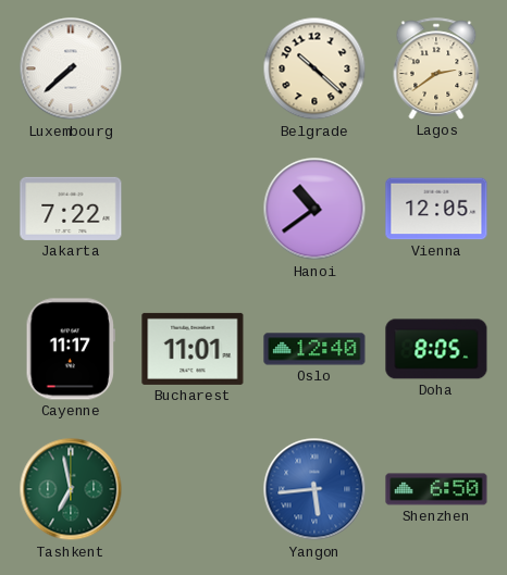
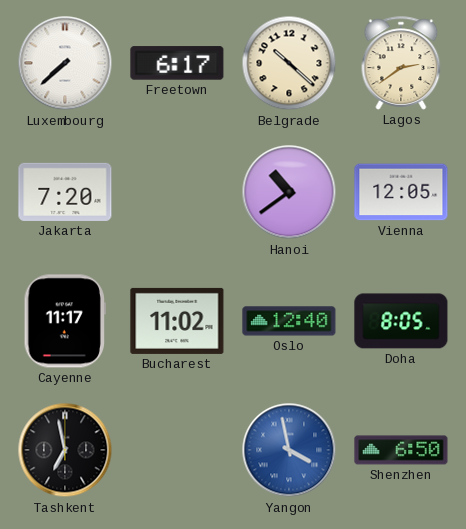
Freetown: none -> 6:17 (177, 63)
Jakarta: 7:22 -> 7:20 (65, 192)
Bucharest: 11:01 -> 11:02 (177, 321)
Tashkent dial: green -> black (65, 450)
Yangon: 5:44 -> 3:58 (289, 450)
